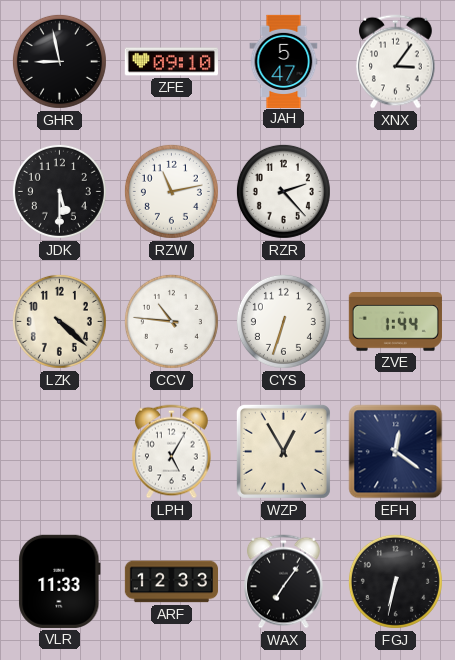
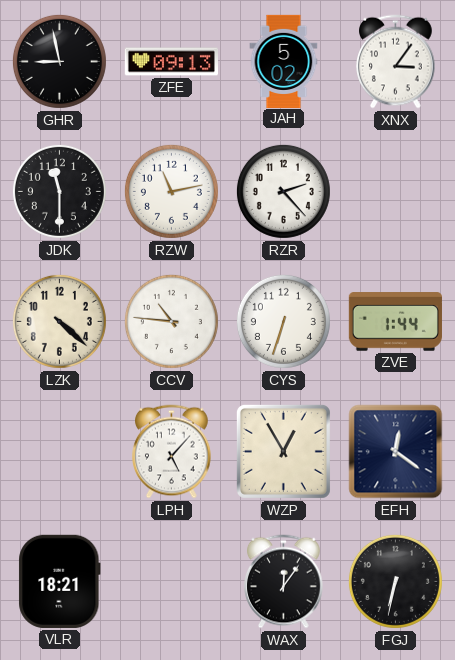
ZFE: 09:10 -> 09:13 (171, 62)
JAH: 5:47 -> 5:02 (284, 61)
JDK: 5:30 -> 11:30 (59, 191)
LPH: 5:05 -> 5:07 (172, 452)
VLR: 11:33 -> 18:21 (60, 581)
ARF: 12:33 -> none (171, 582)
WAX: 7:06 -> 12:06 (284, 582)
